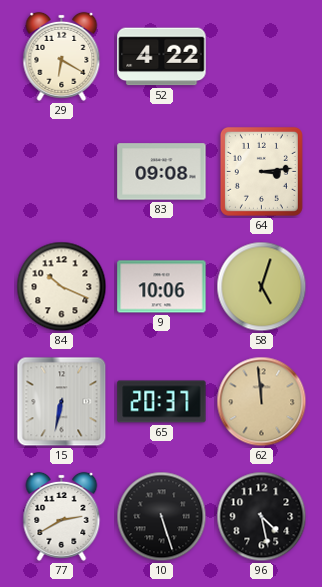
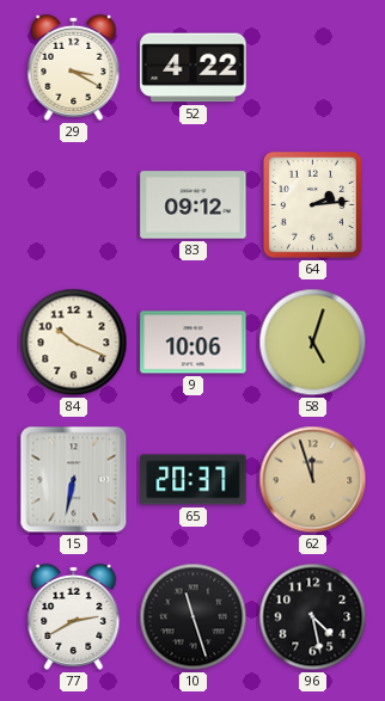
29: 6:20 -> 3:20 (74, 67)
83: 09:08 -> 09:12 (194, 205)
64: 3:14 -> 2:14 (312, 204)
62: 11:59 -> 11:57 (313, 480)
10: 5:27 -> 11:27 (194, 617)
